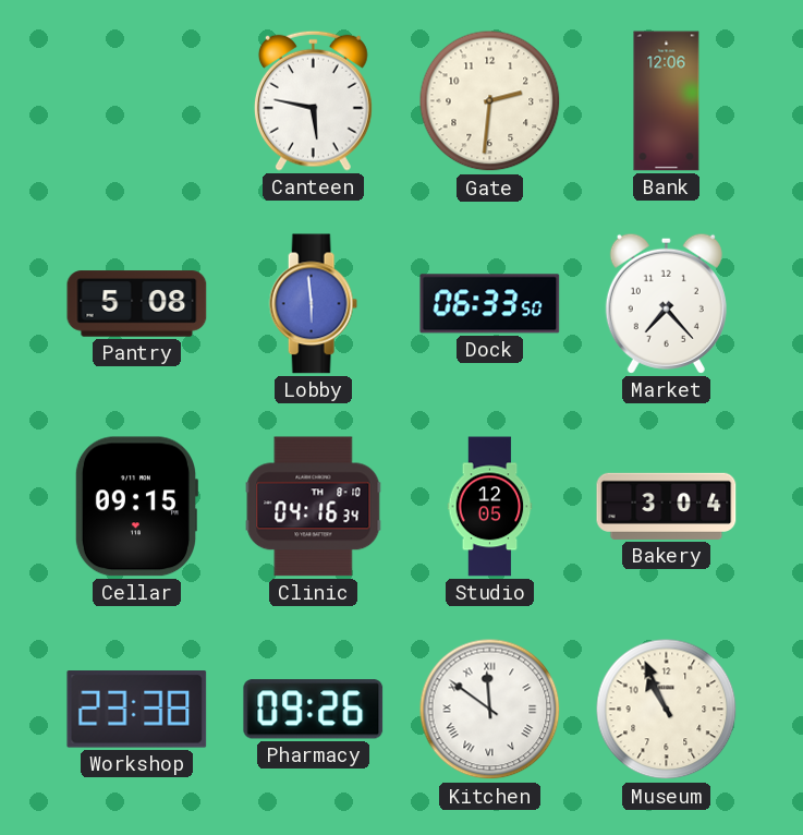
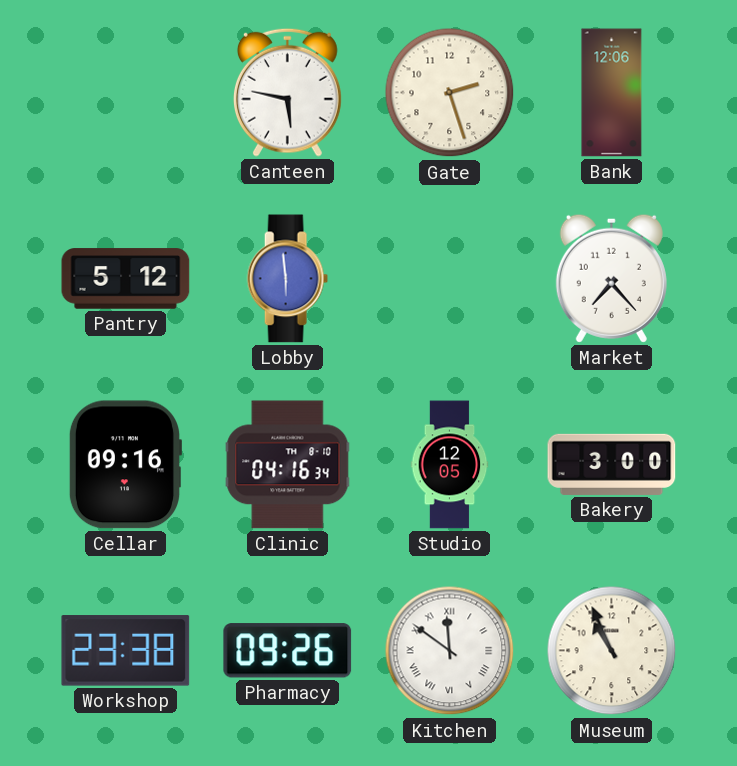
Gate: 2:31 -> 2:27 (450, 93)
Pantry: 5:08 -> 5:12 (126, 279)
Dock: 06:33 -> none (490, 304)
Cellar: 09:15 -> 09:16 (124, 465)
Bakery: 3:04 -> 3:00 (612, 464)
